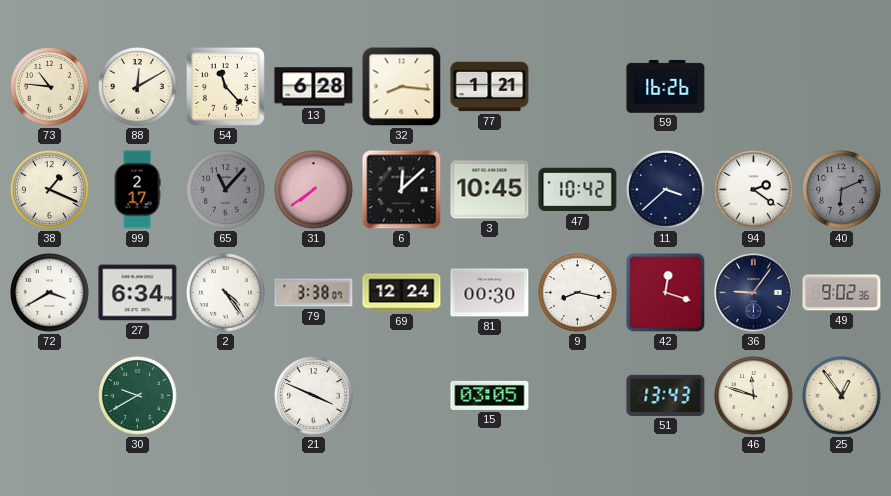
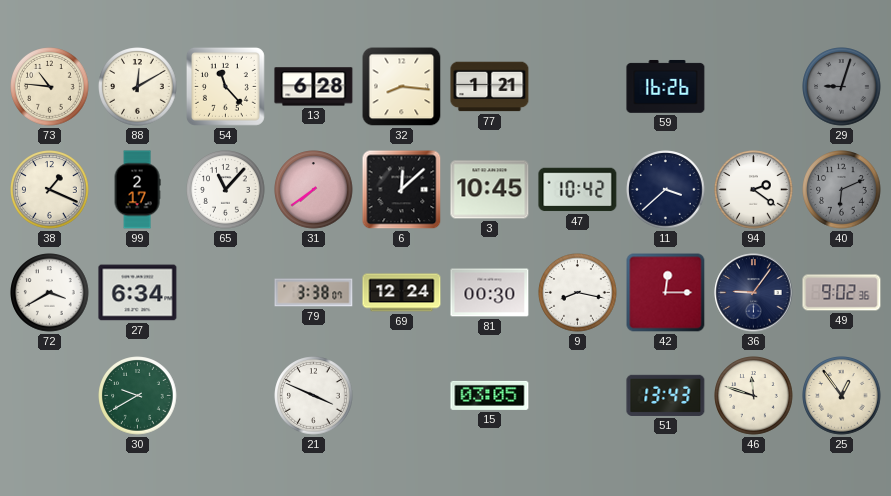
29: none -> 9:03 (842, 87)
65 dial: grey -> white (226, 190)
2: 4:24 -> none (226, 293)
42: 12:18 -> 12:15 (666, 293)
